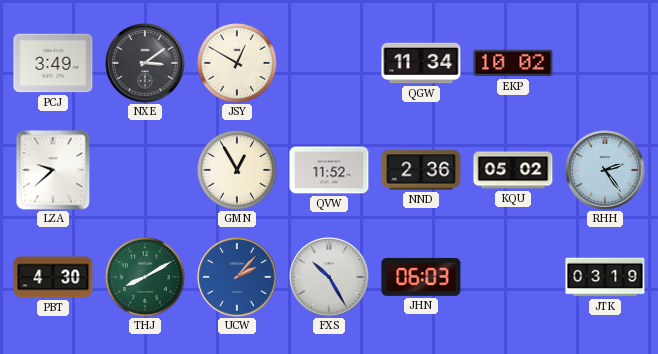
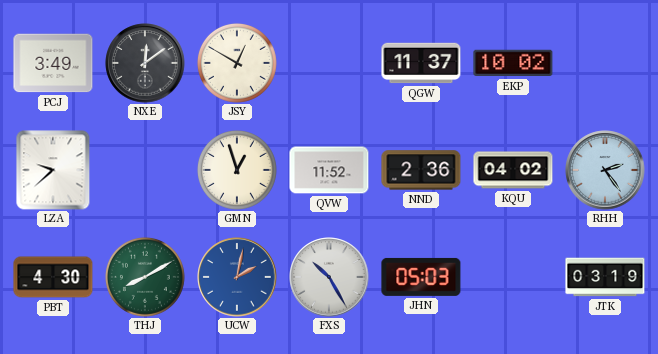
NXE: 3:09 -> 12:09 (145, 63)
QGW: 11:34 -> 11:37 (421, 63)
GMN: 12:55 -> 12:57 (237, 170)
KQU: 05:02 -> 04:02 (513, 170)
UCW: 2:07 -> 2:02 (237, 277)
JHN: 06:03 -> 05:03 (421, 277)
